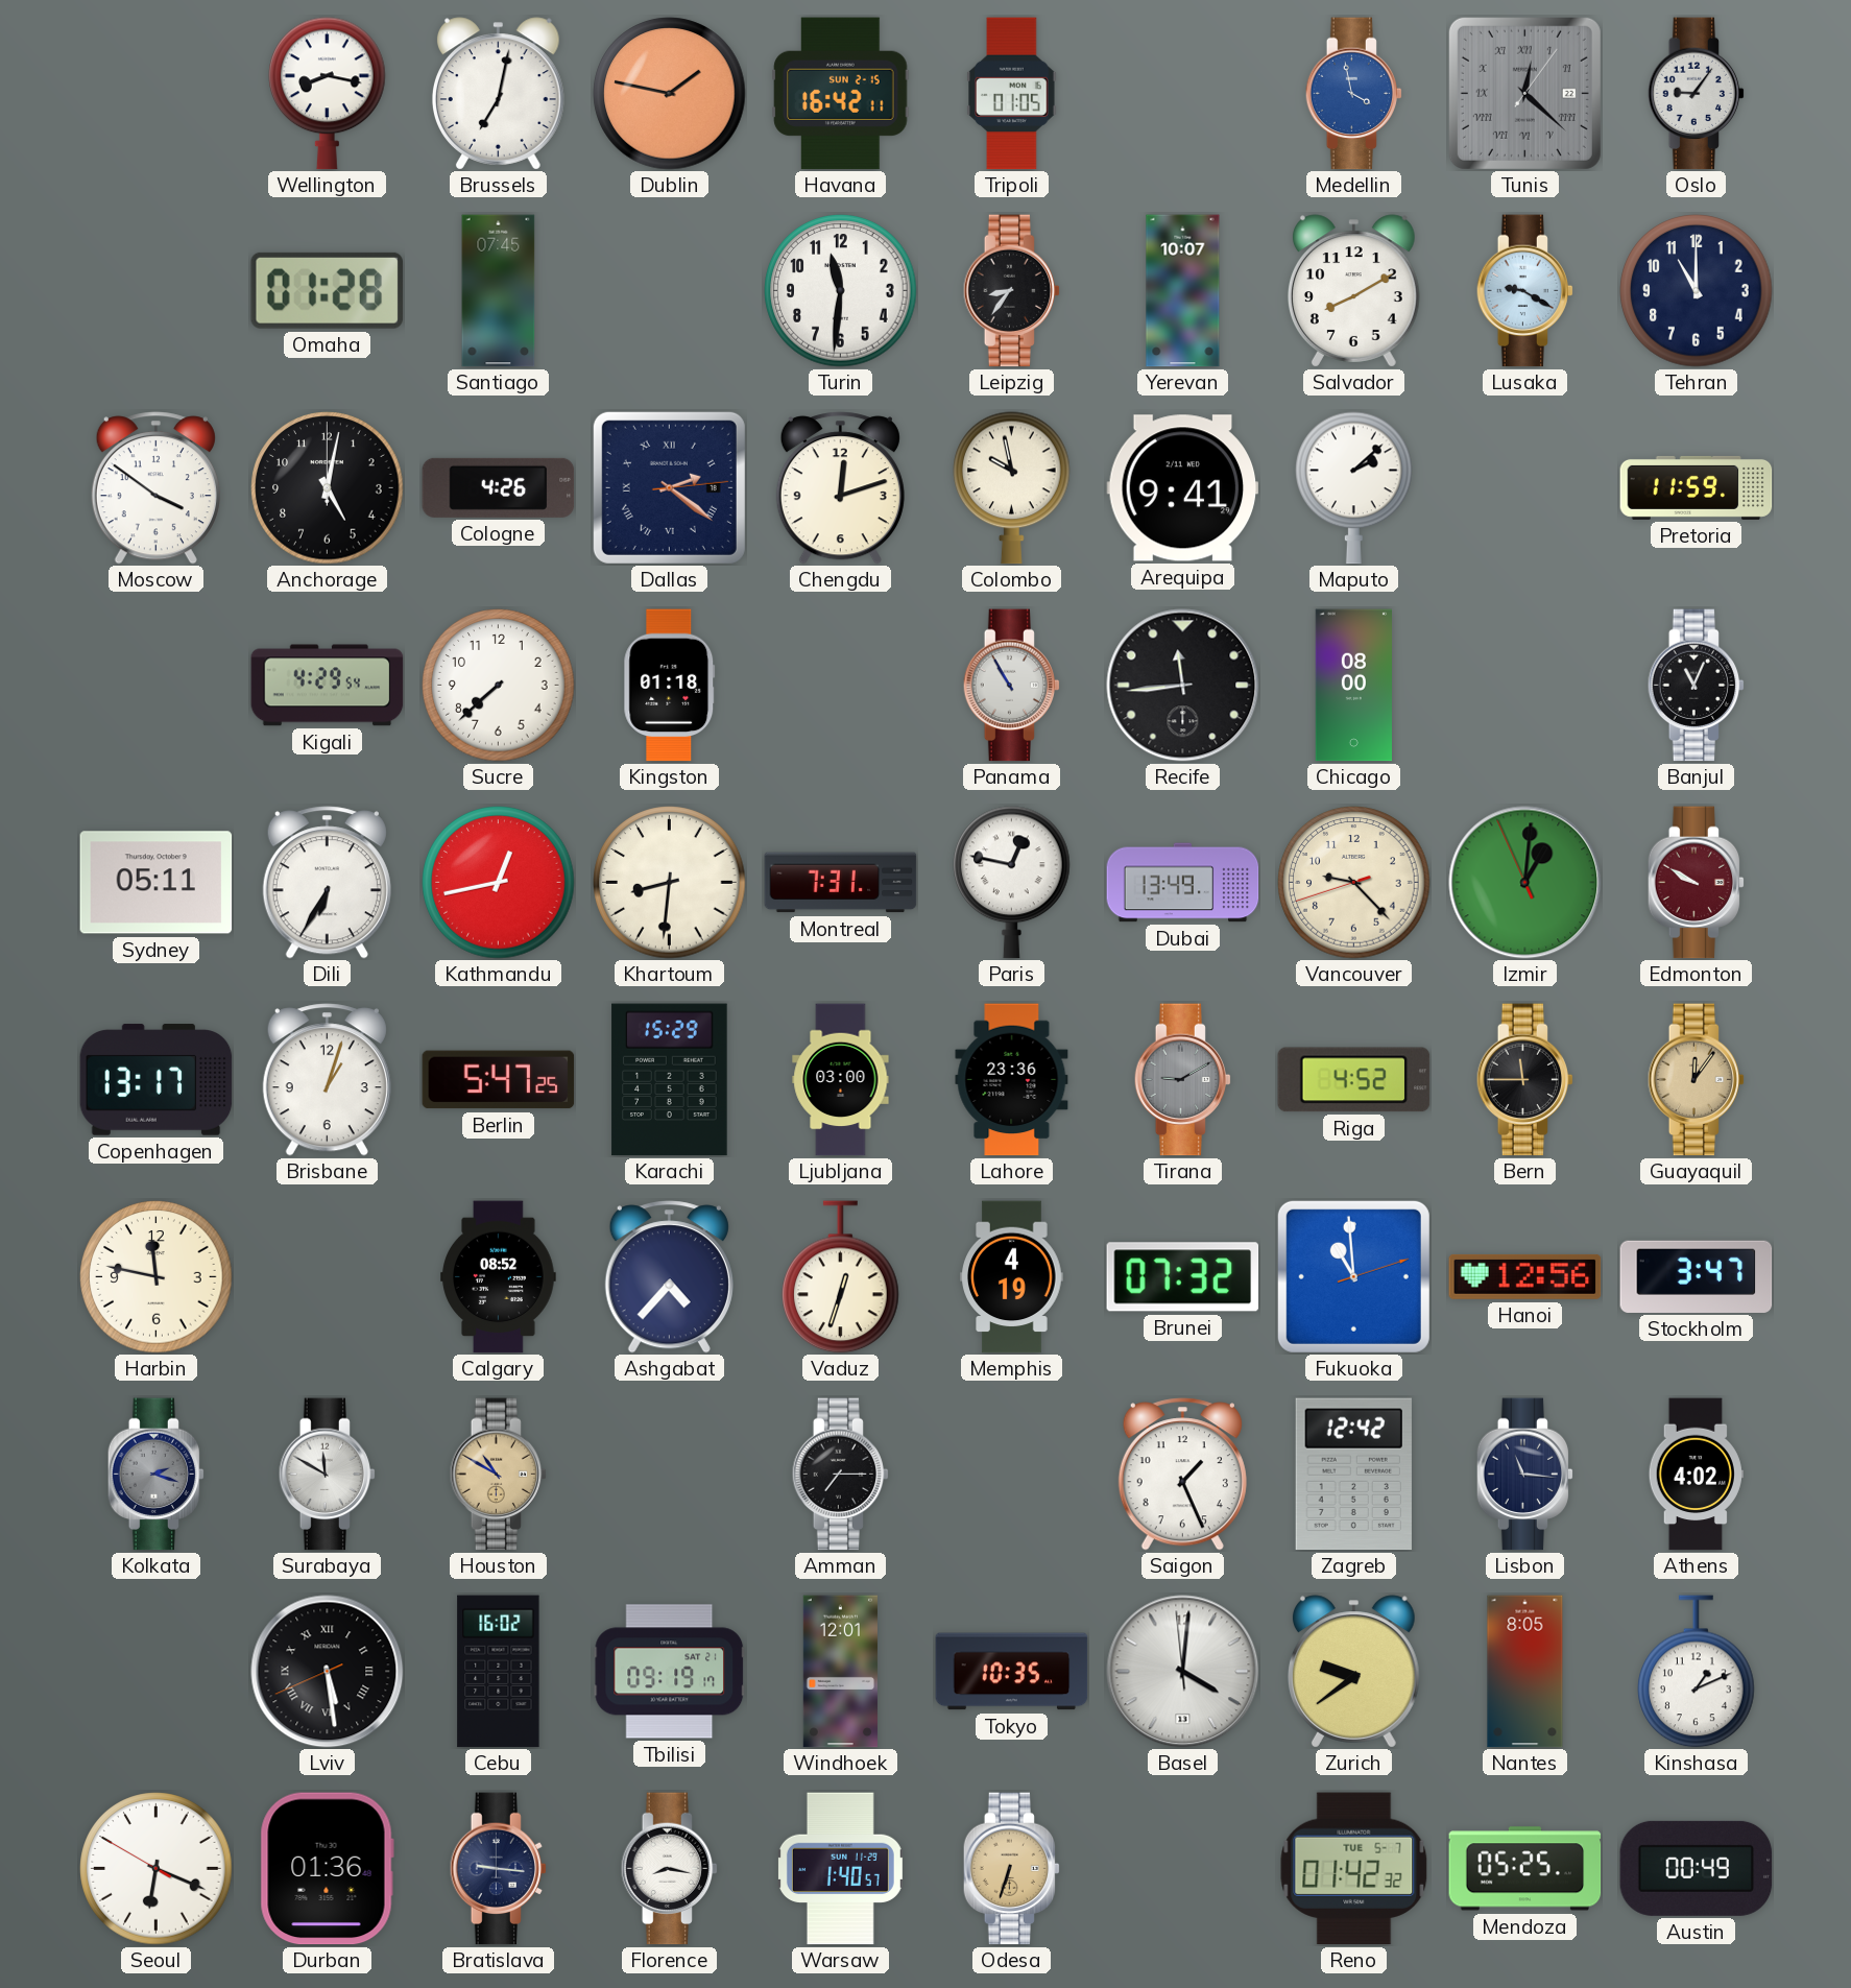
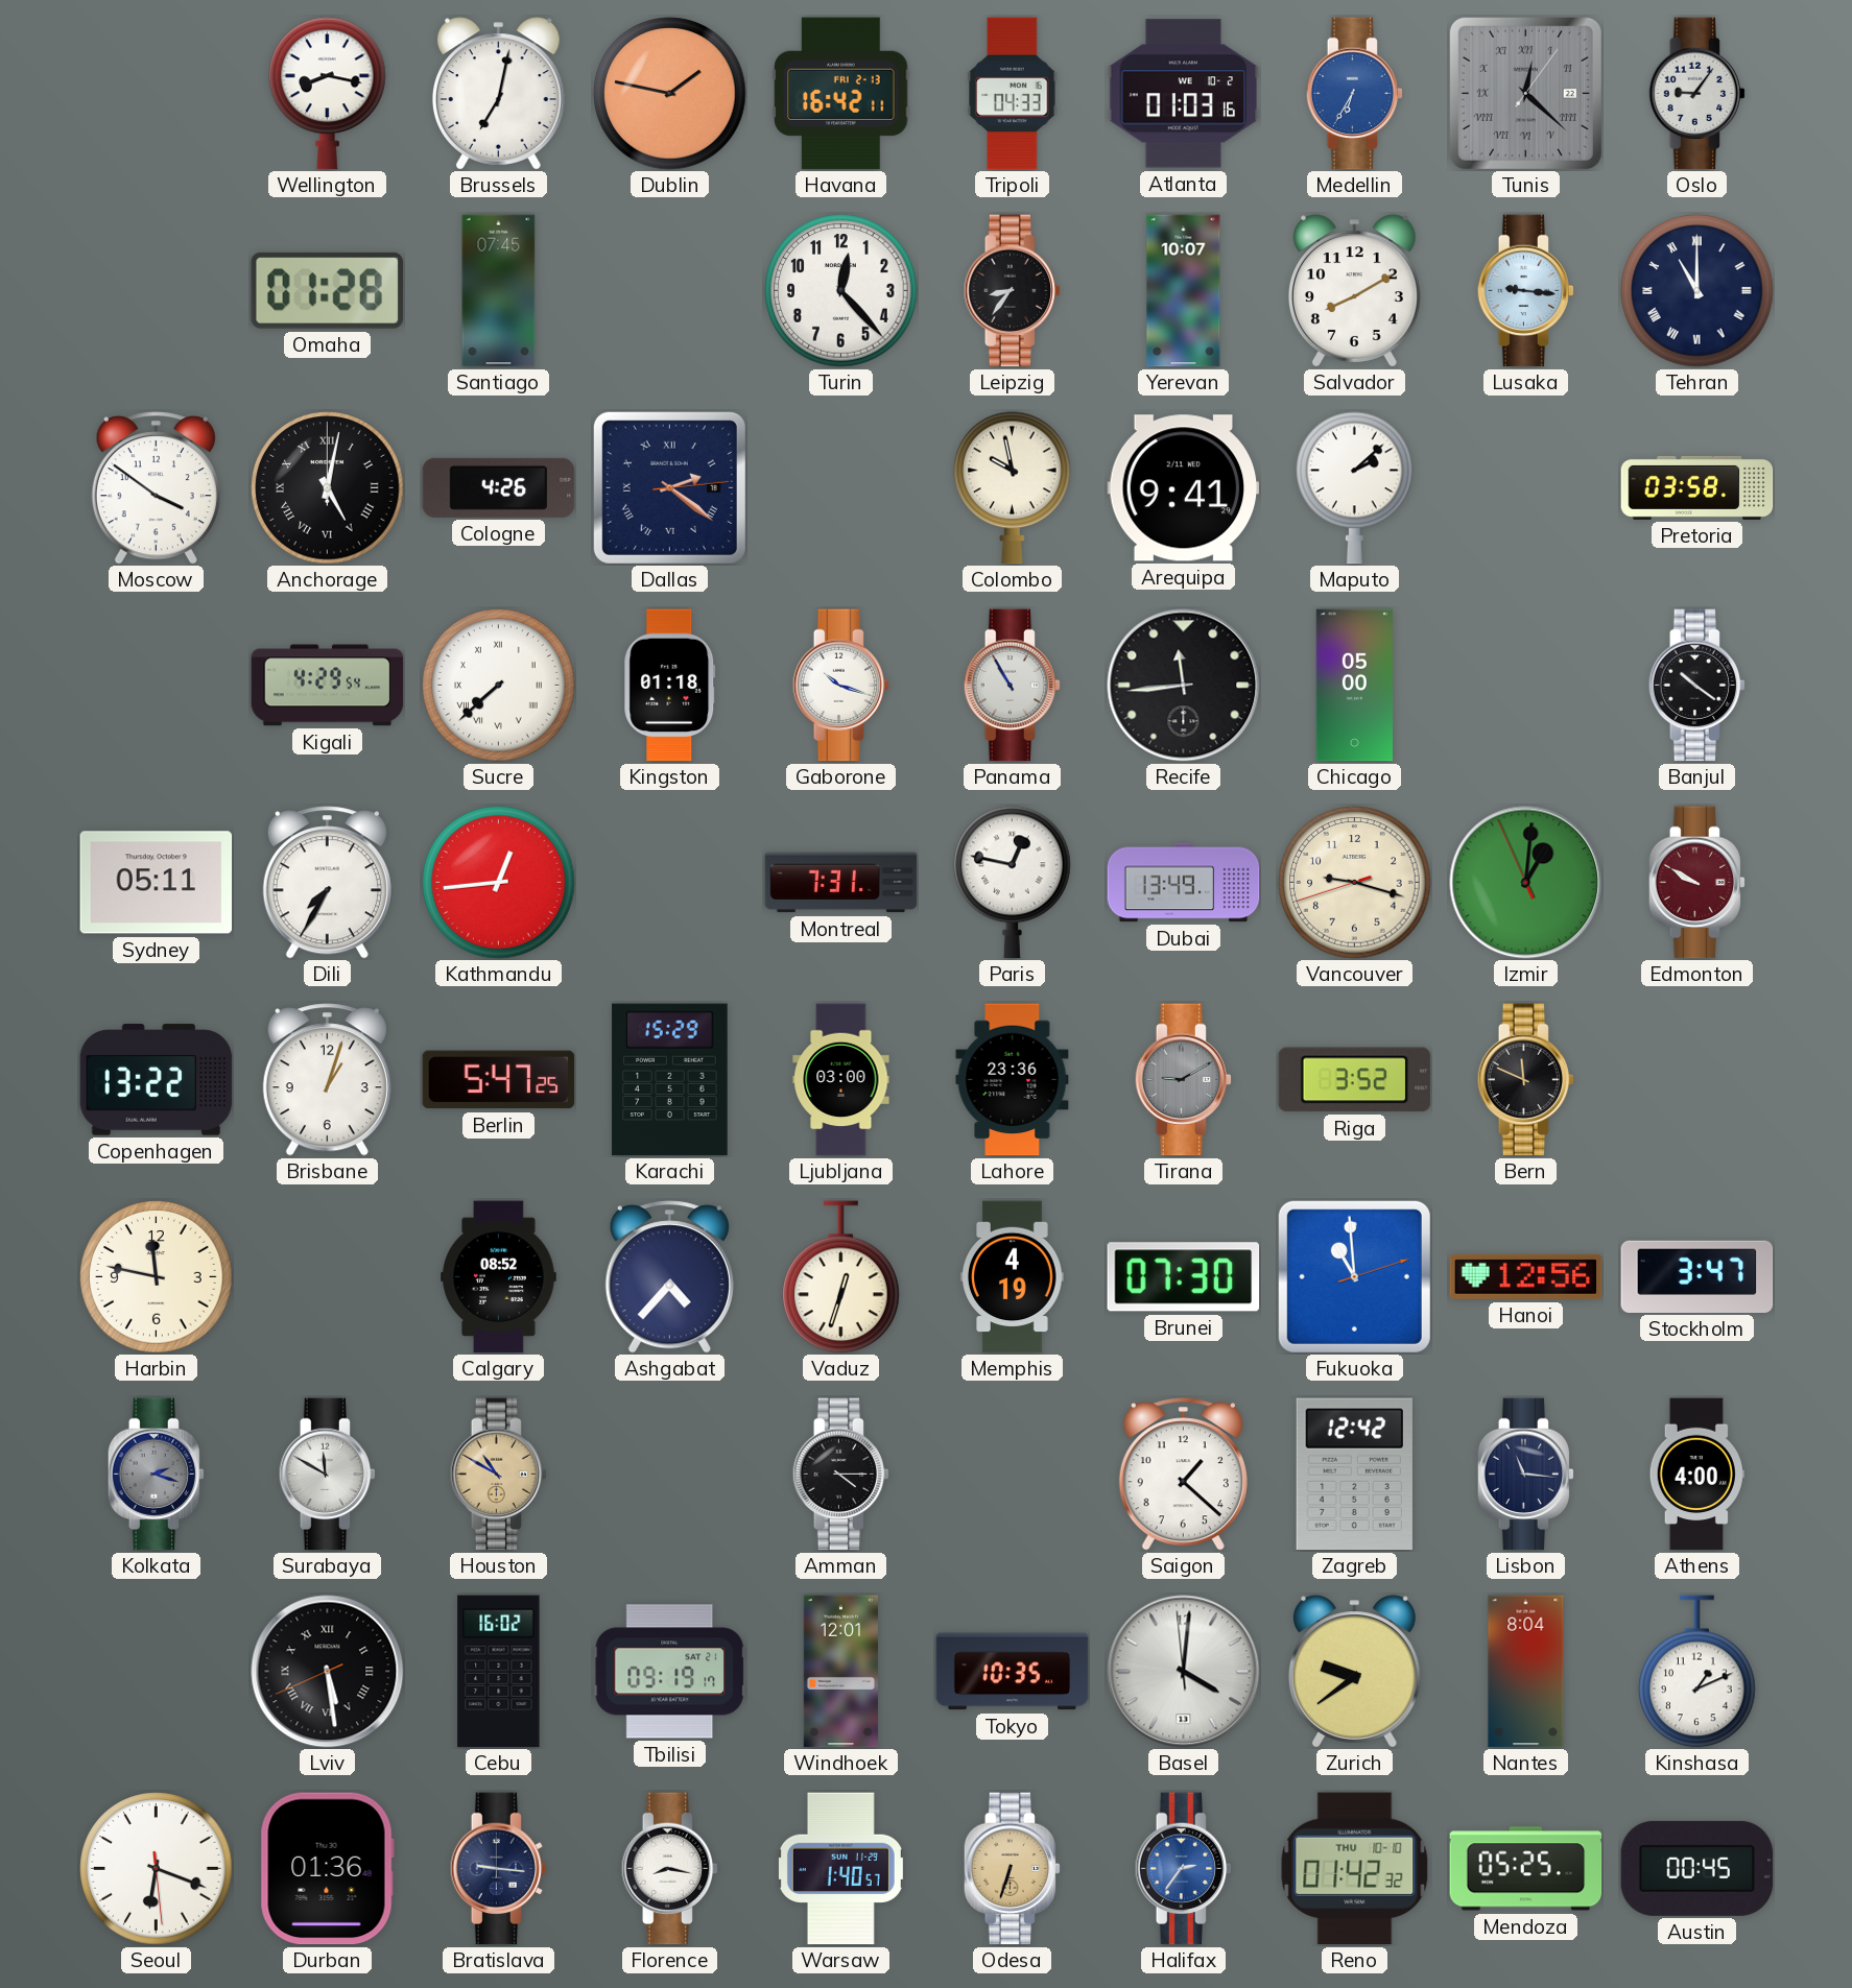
Havana date: SUN 2-15 -> FRI 2-13 (841, 94)
Tripoli: 01:05 -> 04:33 (1013, 94)
Atlanta: none -> 01:03 (1184, 94)
Medellin: 3:58 -> 6:35 (1355, 94)
Turin: 11:31 -> 12:23 (841, 291)
Lusaka: 9:20 -> 9:16 (1526, 291)
Tehran numerals: Arabic -> Roman (1697, 291)
Anchorage numerals: Arabic -> Roman (328, 488)
Chengdu: 12:12 -> none (840, 488)
Pretoria: 11:59 -> 03:58 (1697, 487)
Sucre numerals: Arabic -> Roman (499, 686)
Gaborone: none -> 10:18 (841, 686)
Chicago: 08:00 -> 05:00 (1354, 686)
Banjul: 11:04 -> 10:21 (1697, 686)
Dili: 6:35 -> 7:35 (327, 883)
Kathmandu: 12:43 -> 12:44 (499, 883)
Khartoum: 8:31 -> none (670, 883)
Vancouver: 9:22 -> 9:17 (1355, 883)
Copenhagen: 13:17 -> 13:22 (157, 1080)
Riga: 4:52 -> 3:52 (1355, 1080)
Bern: 11:45 -> 11:49 (1526, 1080)
Guayaquil: 12:06 -> none (1697, 1080)
Brunei: 07:32 -> 07:30 (1184, 1277)
Amman: 7:15 -> 4:15 (841, 1475)
Saigon: 1:26 -> 1:22 (1183, 1475)
Athens: 4:02 -> 4:00 (1696, 1475)
Nantes: 8:05 -> 8:04 (1526, 1672)
Seoul: 6:18:50 -> 6:18:29 (157, 1869)
Halifax: none -> 2:36 (1184, 1869)
Reno date: TUE 5-7 -> THU 10-10 (1355, 1869)
Austin: 00:49 -> 00:45 (1697, 1868)
